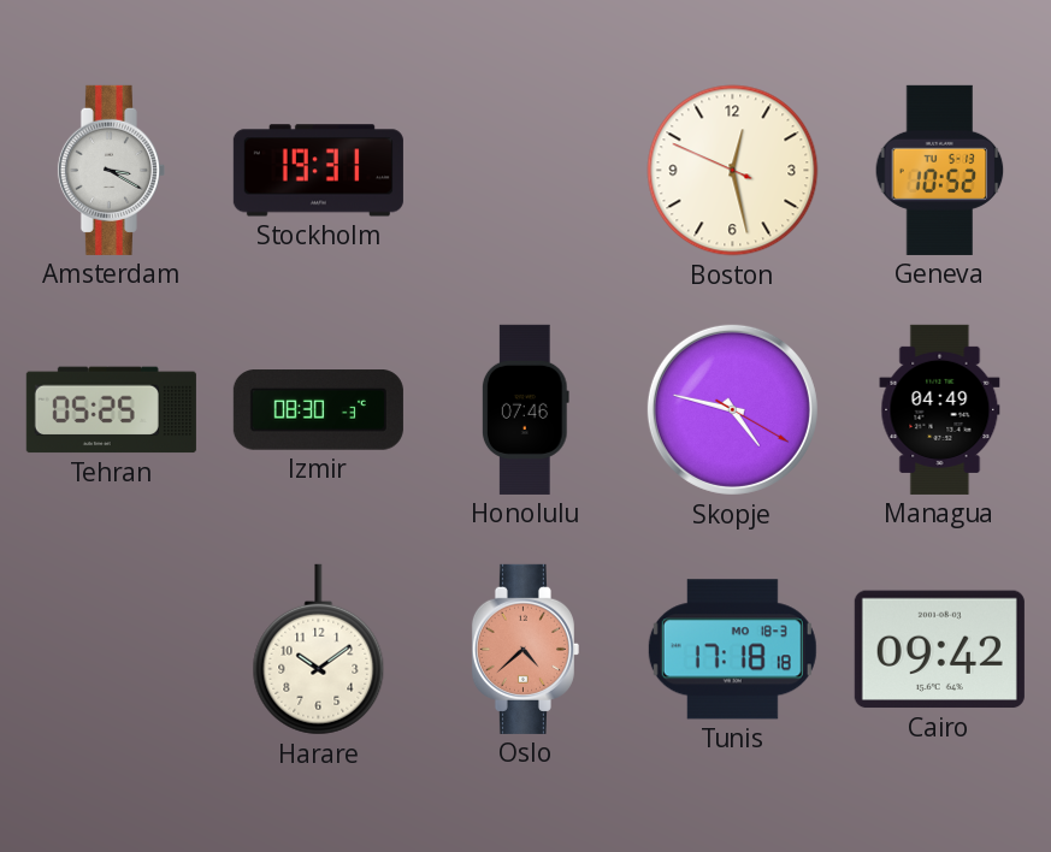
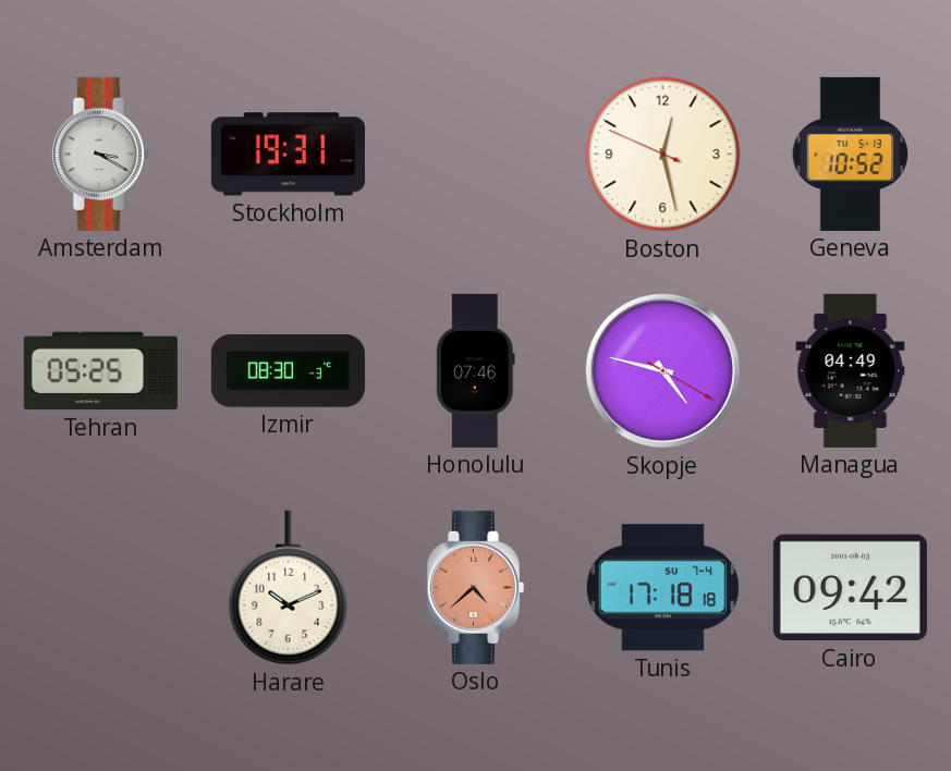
Harare: 10:09 -> 10:11 (289, 588)
Tunis date: MO 18-3 -> SU 7-4 (662, 588)
